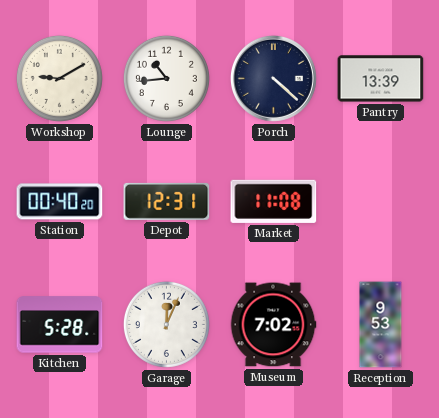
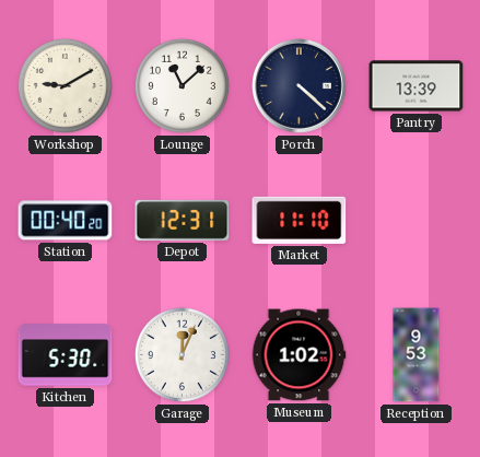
Lounge: 10:44 -> 11:08 (182, 85)
Market: 11:08 -> 11:10 (300, 220)
Kitchen: 5:28 -> 5:30 (66, 355)
Museum: 7:02 -> 1:02 (298, 355)
